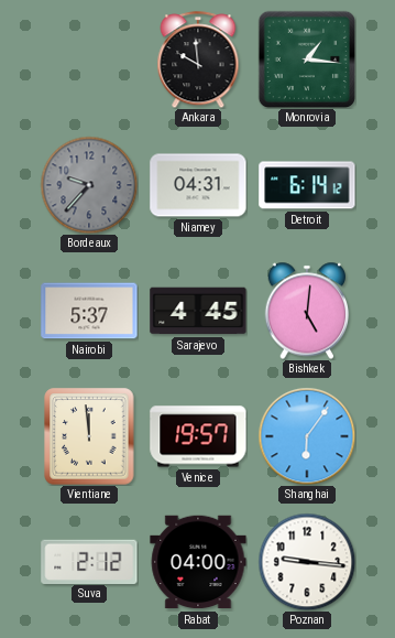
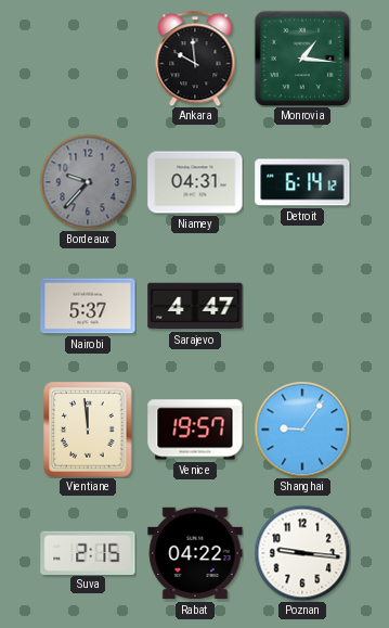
Sarajevo: 4:45 -> 4:47 (195, 306)
Bishkek: 5:01 -> none (307, 311)
Shanghai: 6:06 -> 9:06 (302, 430)
Suva: 2:12 -> 2:15 (88, 552)
Rabat: 04:00 -> 04:22 (195, 553)
